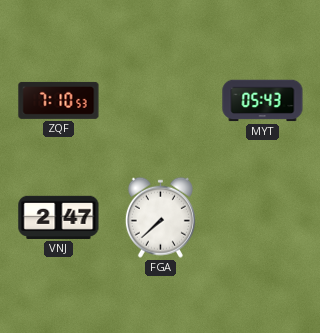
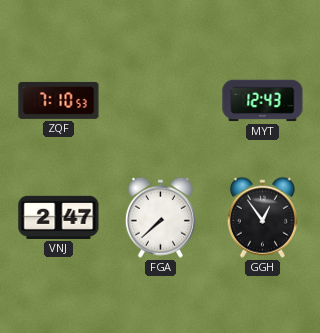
MYT: 05:43 -> 12:43 (263, 101)
GGH: none -> 12:54 (262, 217)
